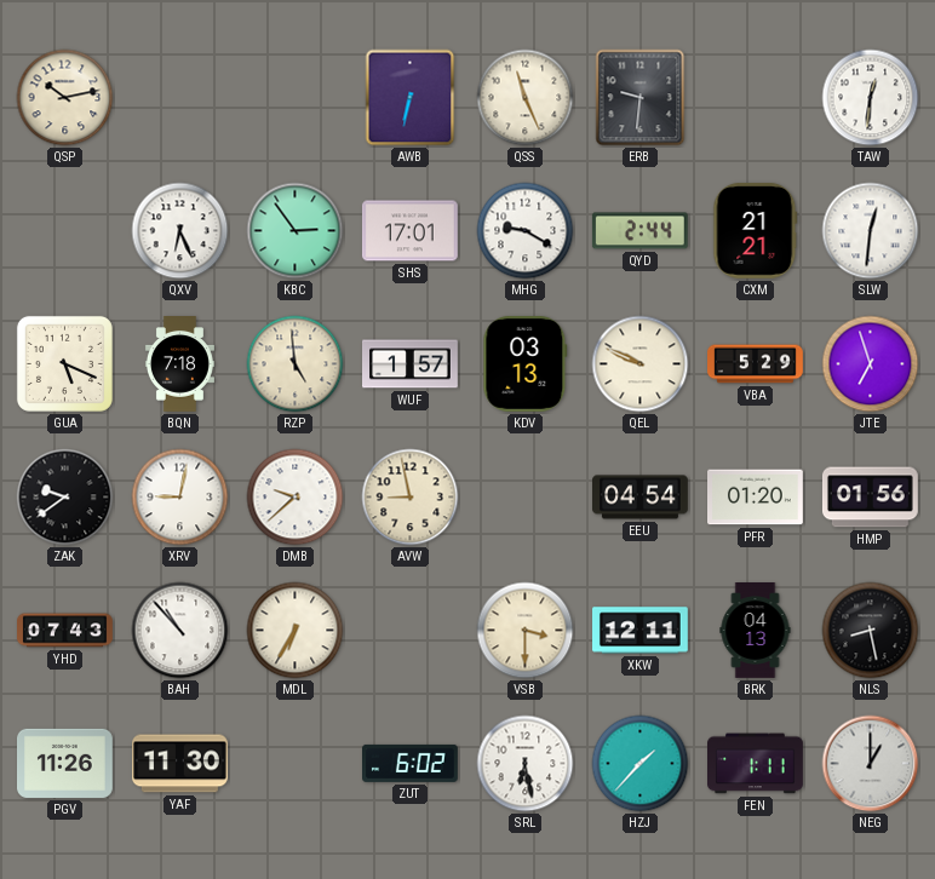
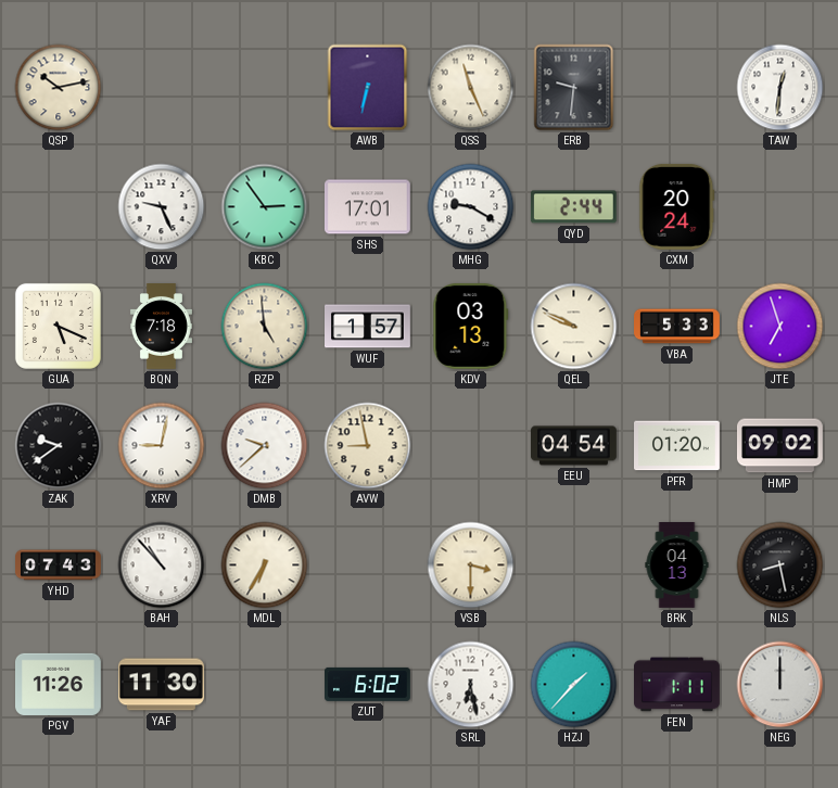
QXV: 6:26 -> 9:26 (162, 207)
CXM: 21:21 -> 20:24 (677, 206)
SLW: 12:31 -> none (871, 231)
VBA: 5:29 -> 5:33 (677, 327)
HMP: 01:56 -> 09:02 (779, 446)
XKW: 12:11 -> none (641, 631)
NEG: 1:00 -> 12:00 (780, 685)
